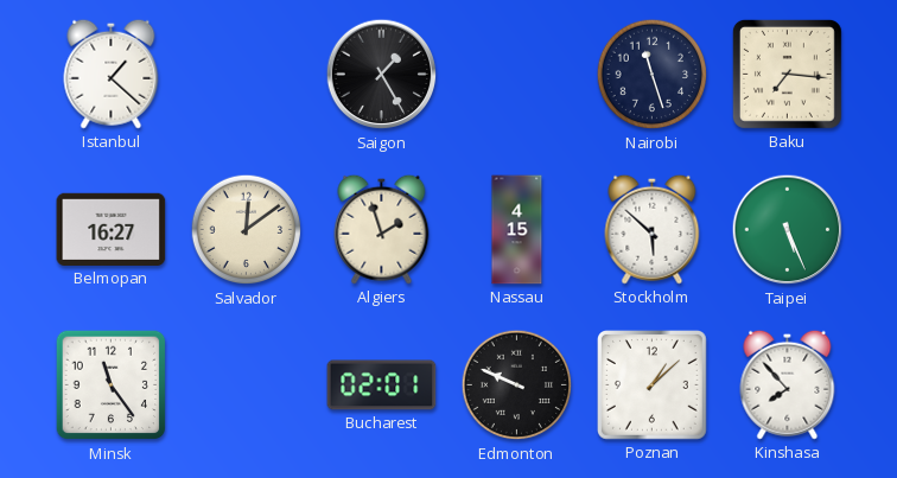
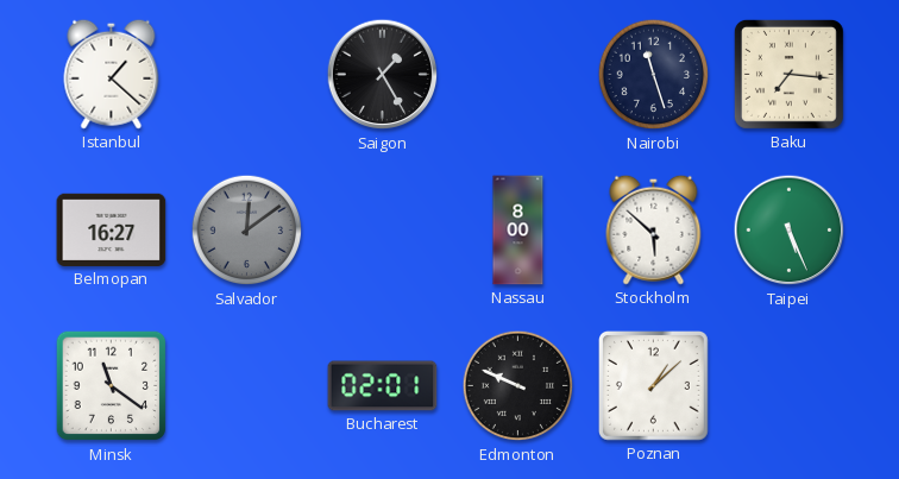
Salvador dial: cream -> grey (247, 231)
Algiers: 1:57 -> none (382, 229)
Nassau: 4:15 -> 8:00 (518, 231)
Minsk: 11:24 -> 11:21 (112, 386)
Kinshasa: 7:53 -> none (788, 384)
